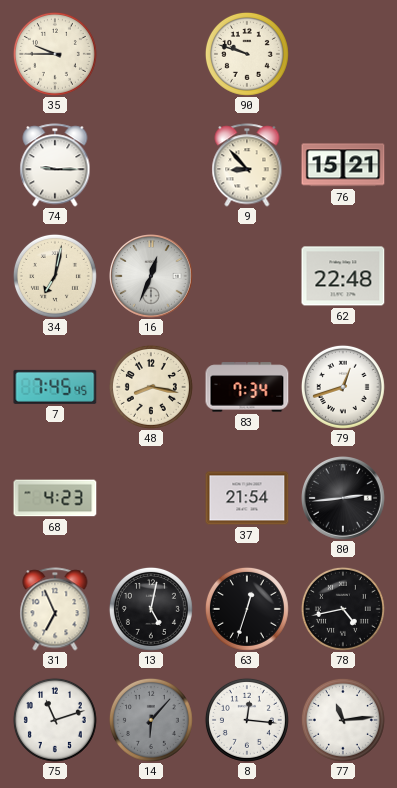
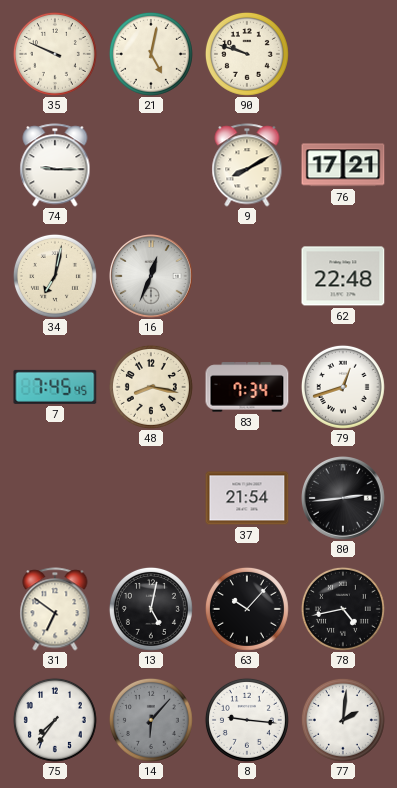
35: 9:45 -> 9:49 (55, 54)
21: none -> 5:02 (151, 54)
9: 8:53 -> 8:10 (247, 165)
76: 15:21 -> 17:21 (343, 165)
68: 4:23 -> none (55, 498)
31: 6:56 -> 6:51 (55, 609)
63: 12:33 -> 10:07 (247, 609)
75: 11:12 -> 7:36 (55, 720)
8: 12:16 -> 9:16 (247, 720)
77: 11:14 -> 2:01 (343, 720)
